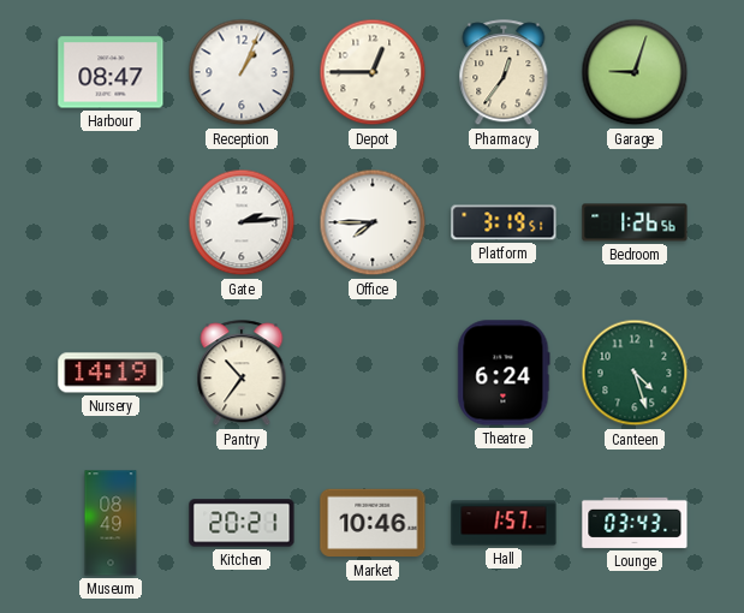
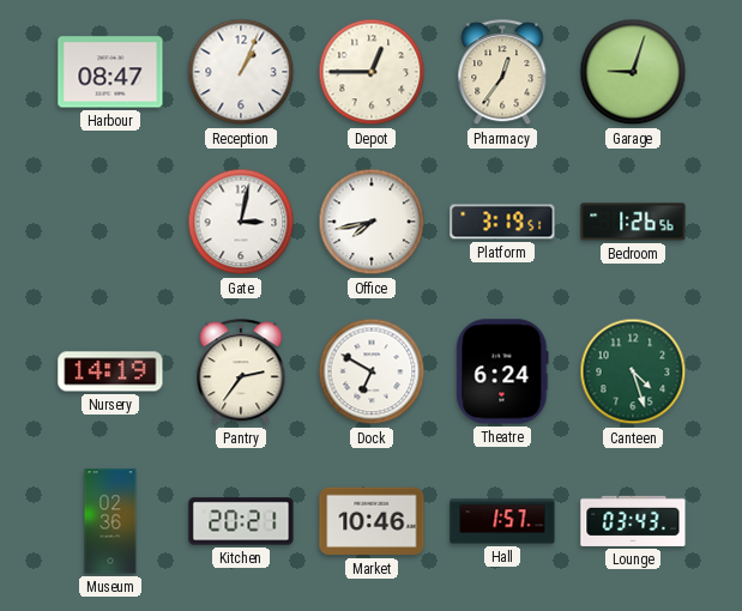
Gate: 2:14 -> 3:02 (241, 222)
Office: 7:45 -> 7:43 (372, 222)
Pantry: 10:36 -> 2:36 (241, 373)
Dock: none -> 6:50 (372, 371)
Museum: 08:49 -> 02:36 (110, 521)
